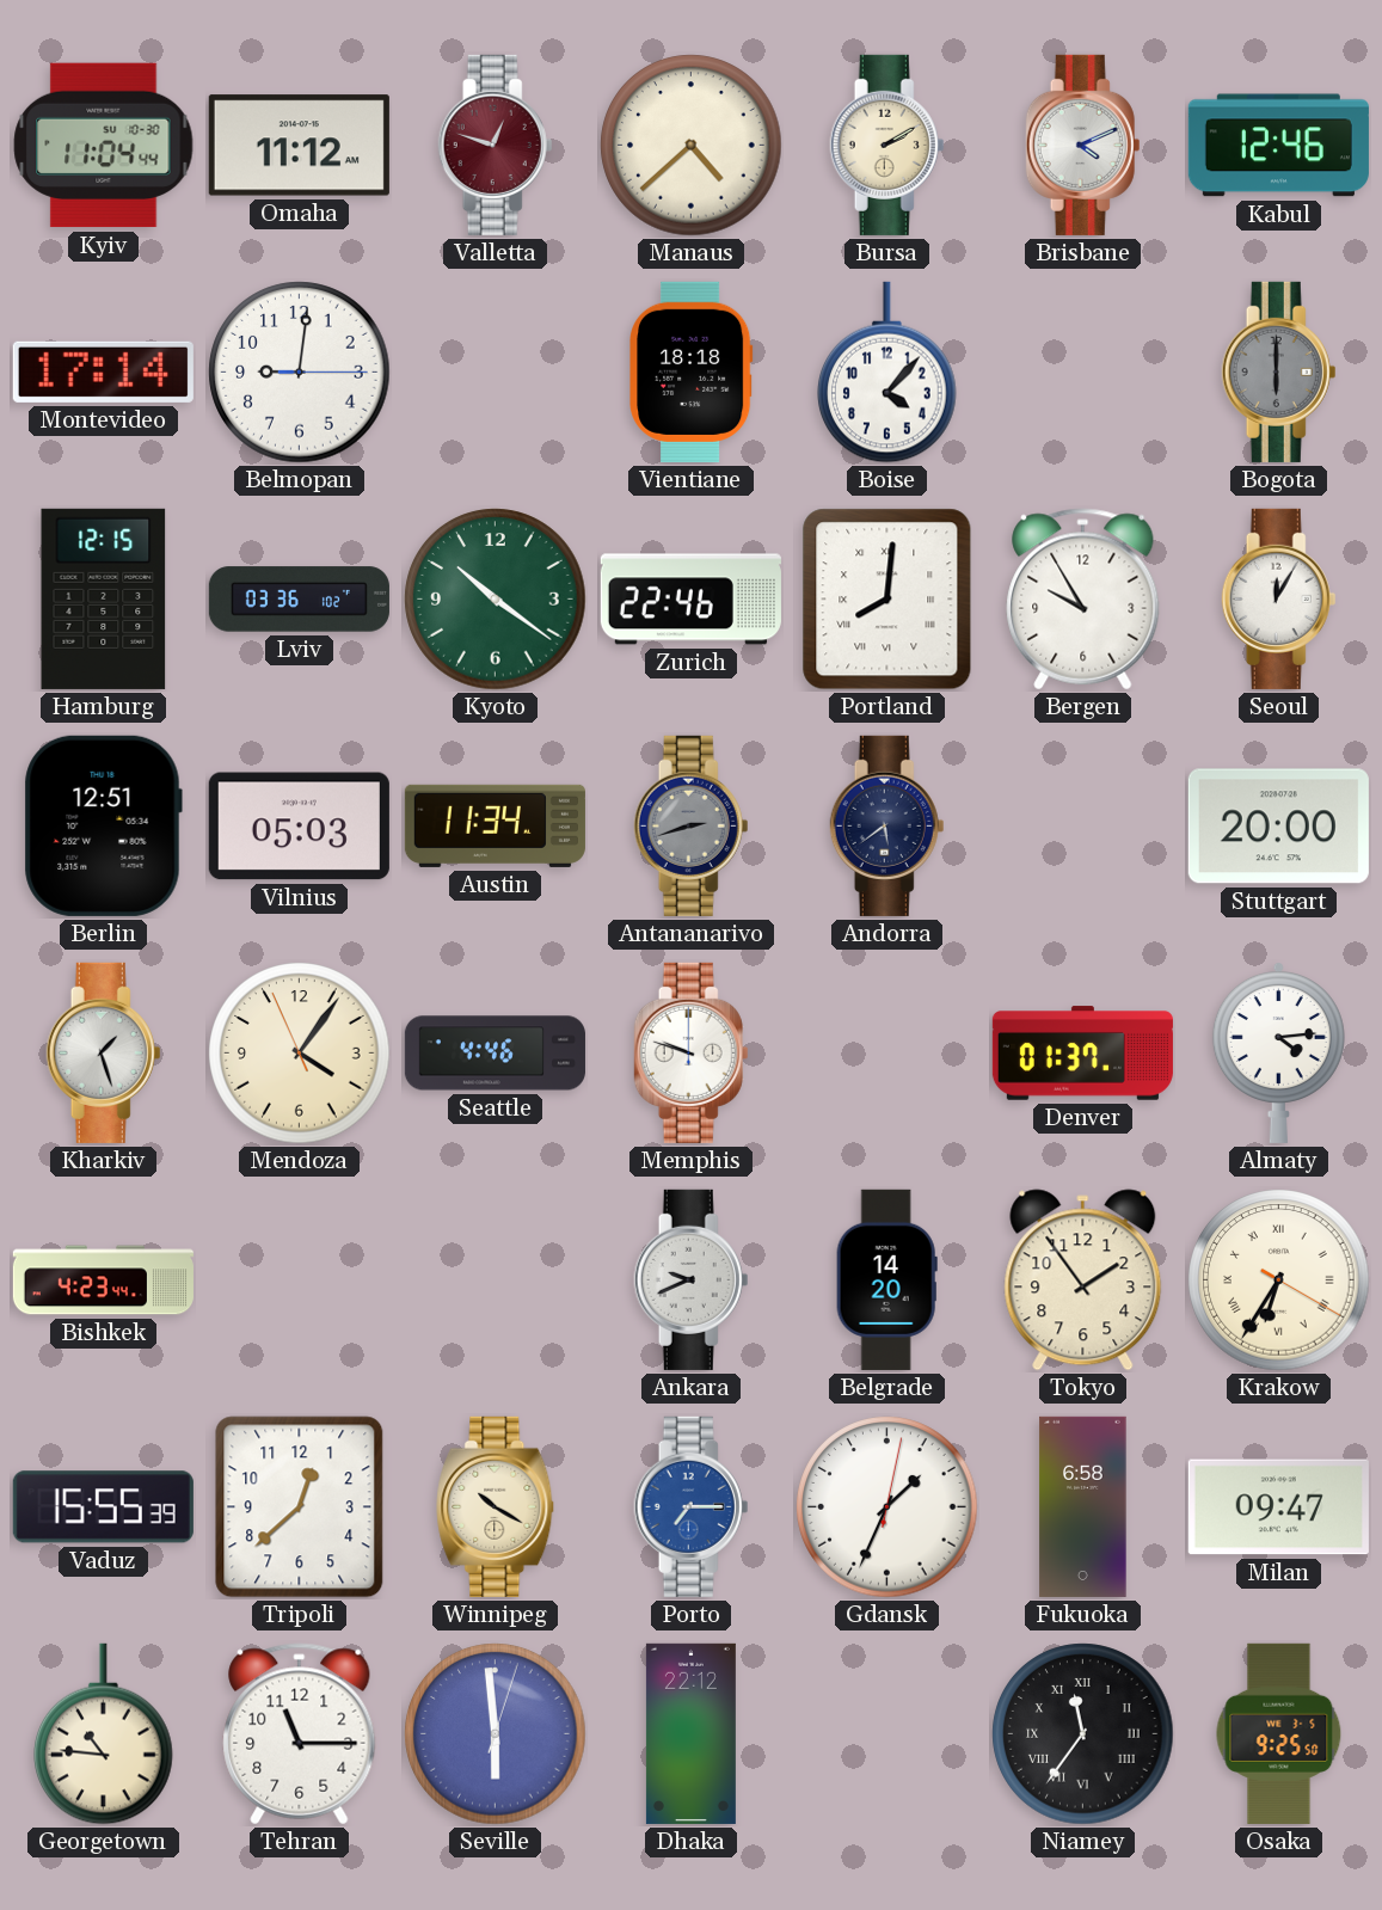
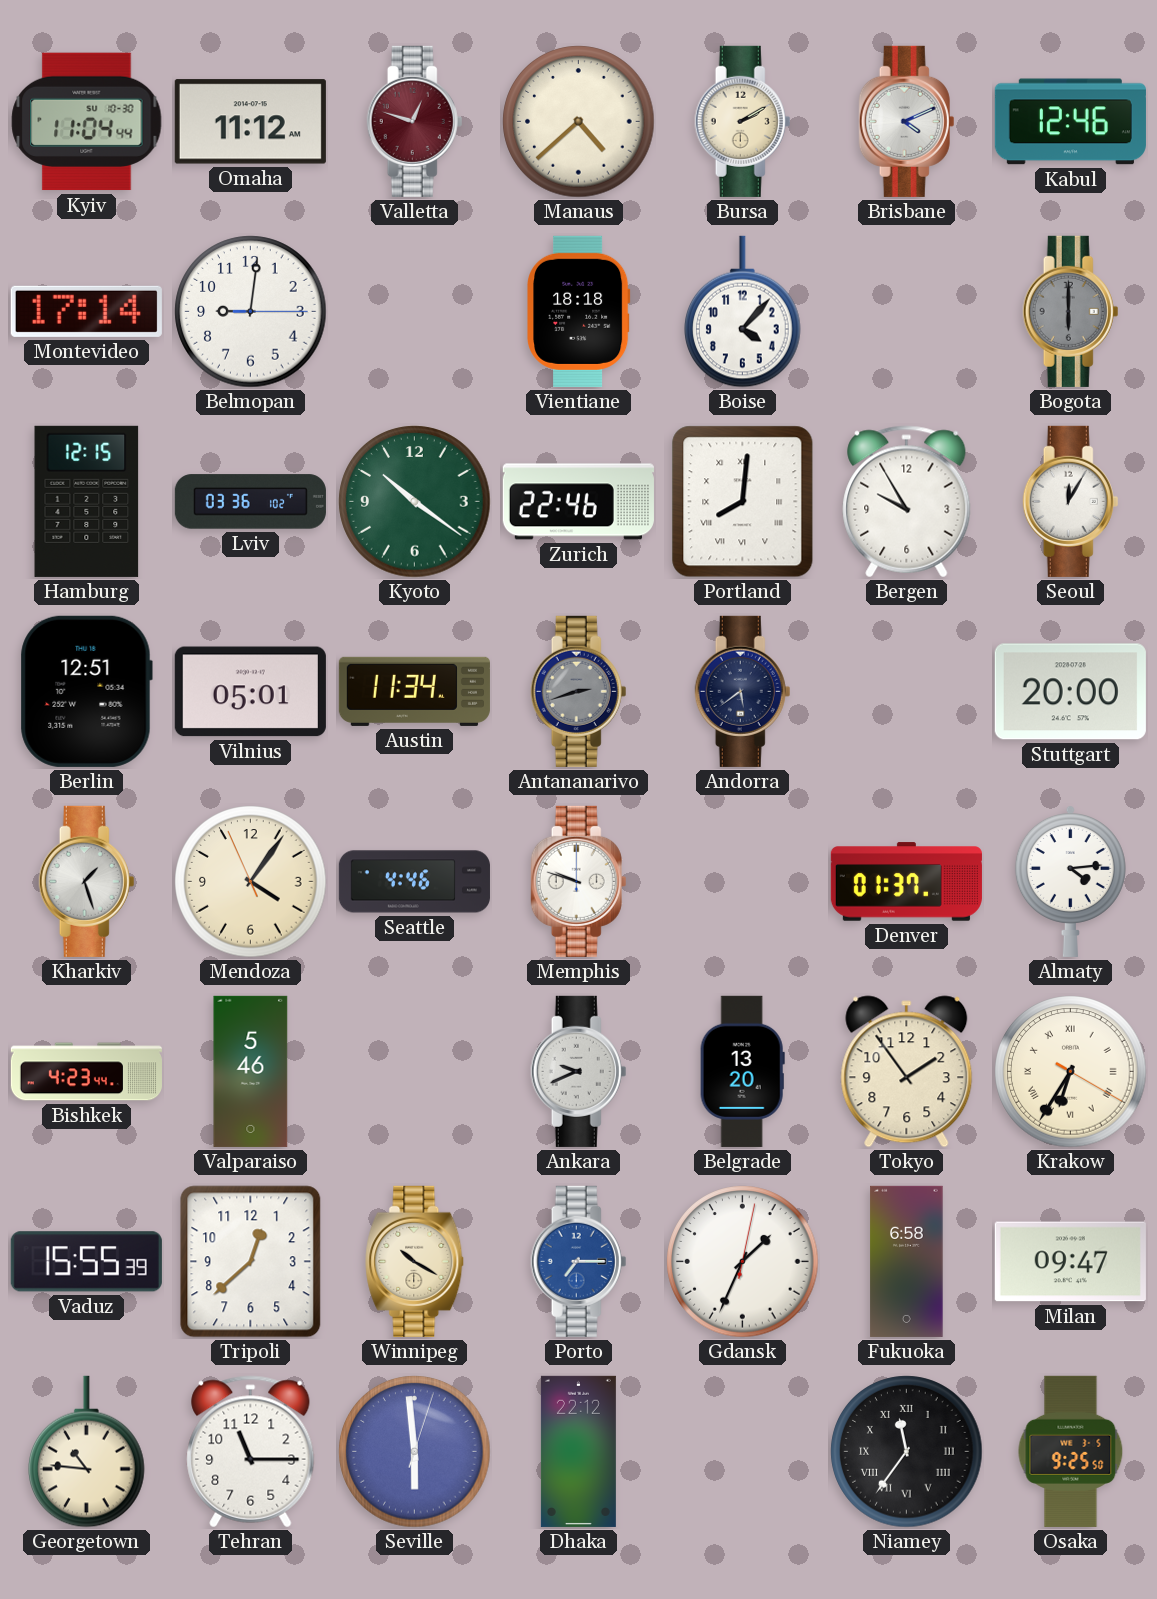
Vilnius: 05:03 -> 05:01 (250, 692)
Valparaiso: none -> 5:46 (251, 1071)
Belgrade: 14:20 -> 13:20 (742, 1071)
